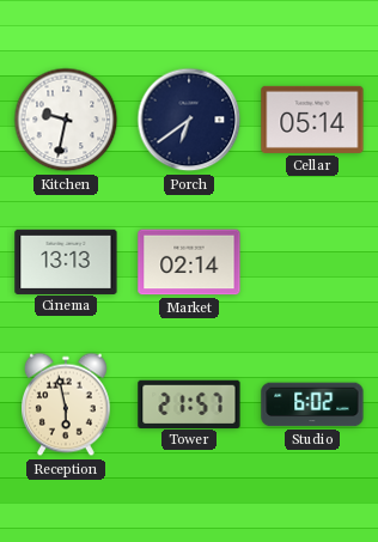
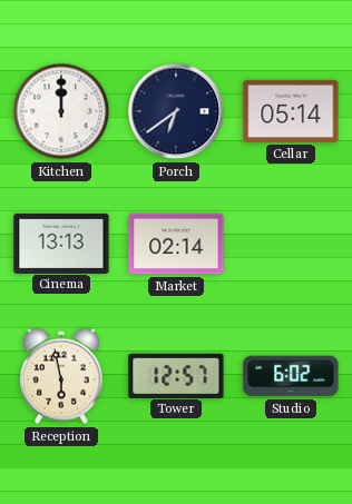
Kitchen: 9:32 -> 12:00 (61, 111)
Tower: 21:57 -> 12:57 (176, 375)
